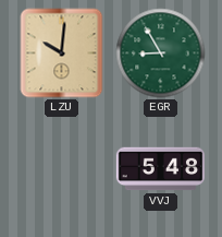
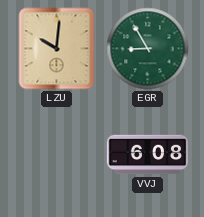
VVJ: 5:48 -> 6:08 (148, 155)
